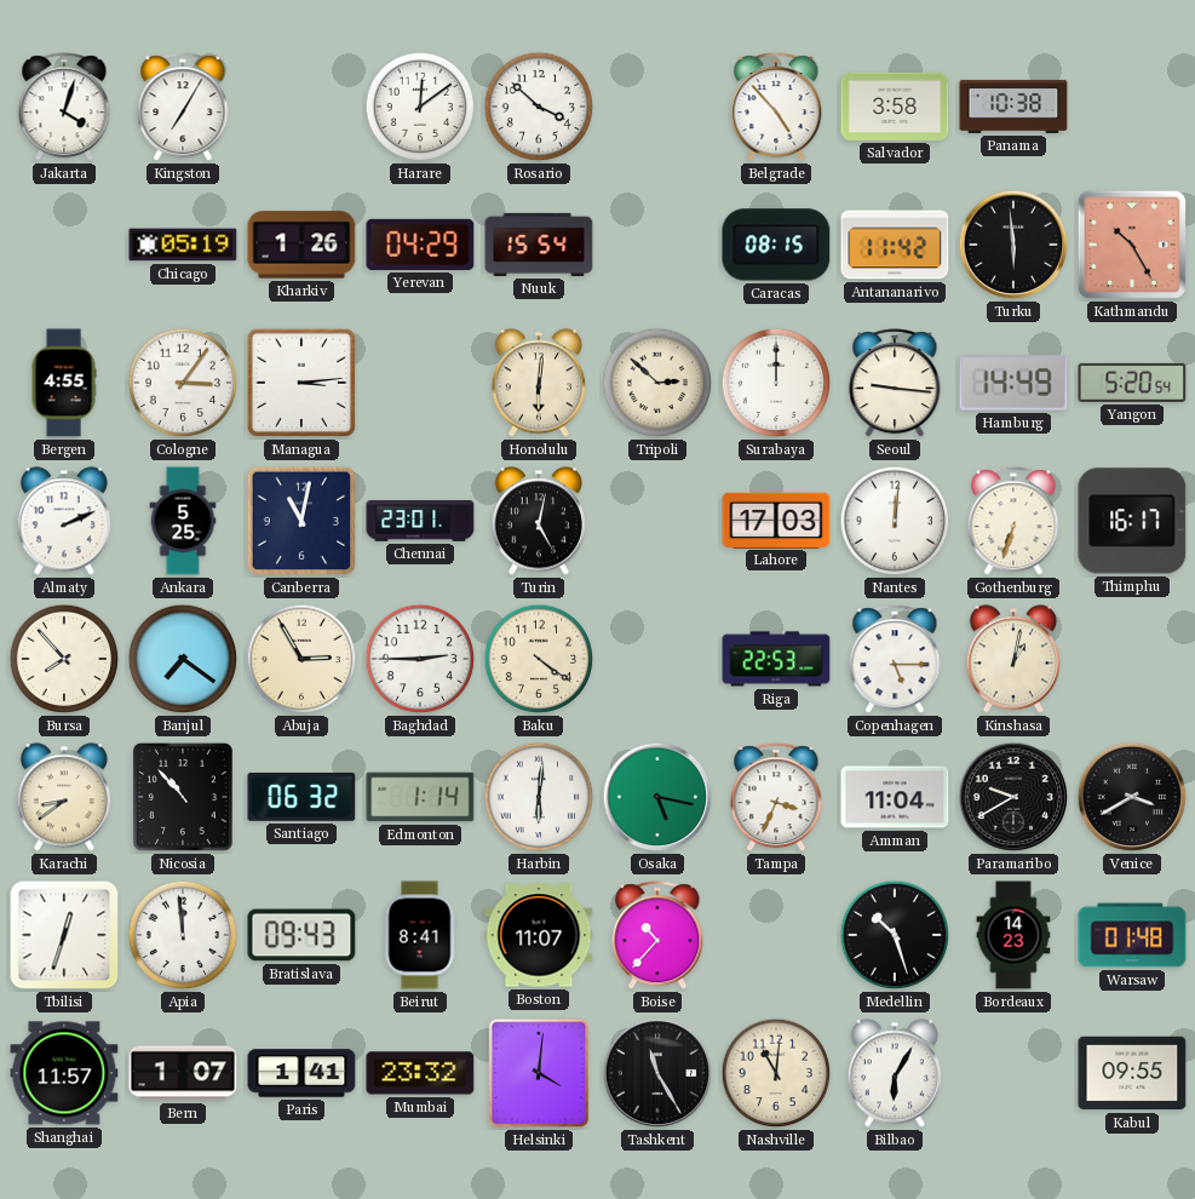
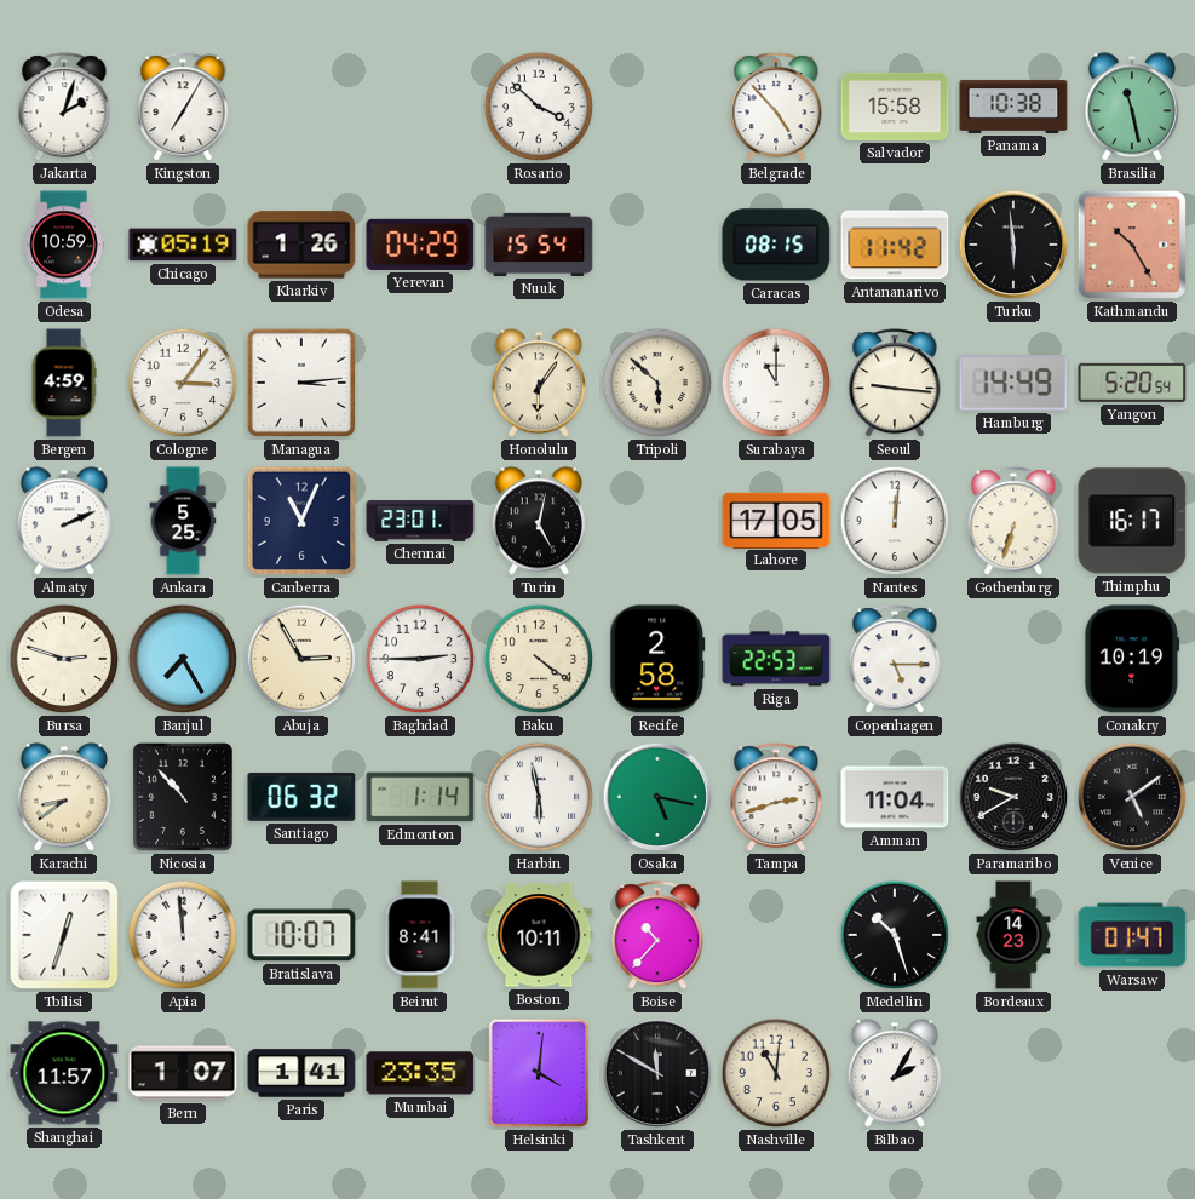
Jakarta: 4:03 -> 2:03 (64, 108)
Harare: 12:09 -> none (420, 107)
Salvador: 3:58 -> 15:58 (895, 107)
Brasilia: none -> 11:28 (1132, 107)
Odesa: none -> 10:59 (64, 245)
Bergen: 4:55 -> 4:59 (64, 383)
Honolulu: 6:01 -> 6:06 (539, 383)
Tripoli: 2:52 -> 5:52 (657, 383)
Surabaya: 12:00 -> 11:00 (776, 383)
Canberra: 11:02 -> 11:04 (301, 521)
Lahore: 17:03 -> 17:05 (776, 520)
Bursa: 7:53 -> 2:48 (64, 659)
Banjul: 7:21 -> 7:25 (183, 659)
Recife: none -> 2:58 (657, 659)
Kinshasa: 1:02 -> none (1013, 659)
Conakry: none -> 10:19 (1132, 659)
Harbin: 6:01 -> 5:58 (539, 797)
Tampa: 3:34 -> 2:42 (776, 798)
Venice: 3:40 -> 5:09 (1132, 797)
Bratislava: 09:43 -> 10:07 (301, 935)
Boston: 11:07 -> 10:11 (539, 935)
Warsaw: 01:48 -> 01:47 (1132, 935)
Mumbai: 23:32 -> 23:35 (420, 1073)
Tashkent: 11:25 -> 11:50 (657, 1073)
Bilbao: 6:05 -> 2:05 (895, 1073)
Kabul: 09:55 -> none (1132, 1073)
